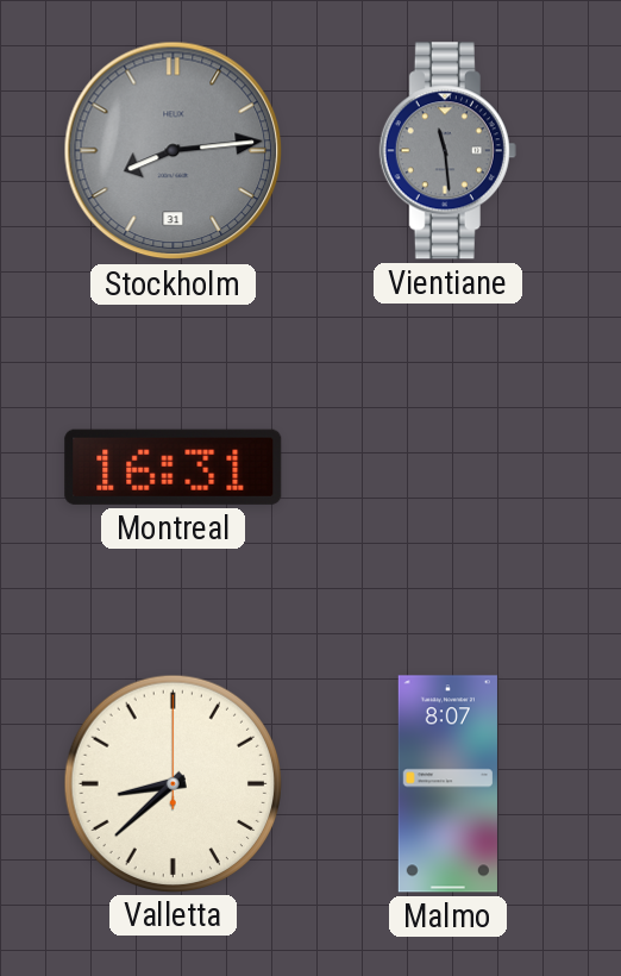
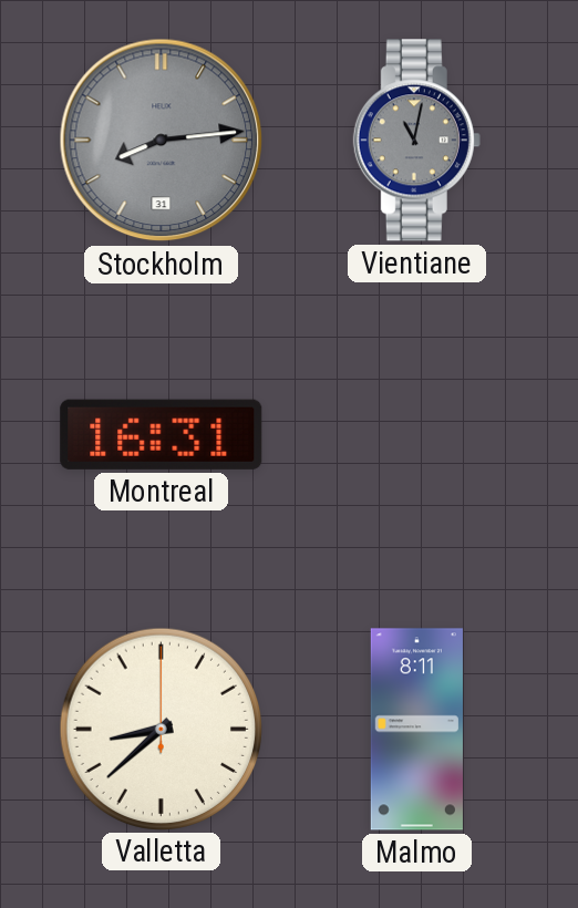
Vientiane: 11:29 -> 11:02 (416, 141)
Malmo: 8:07 -> 8:11 (416, 730)
